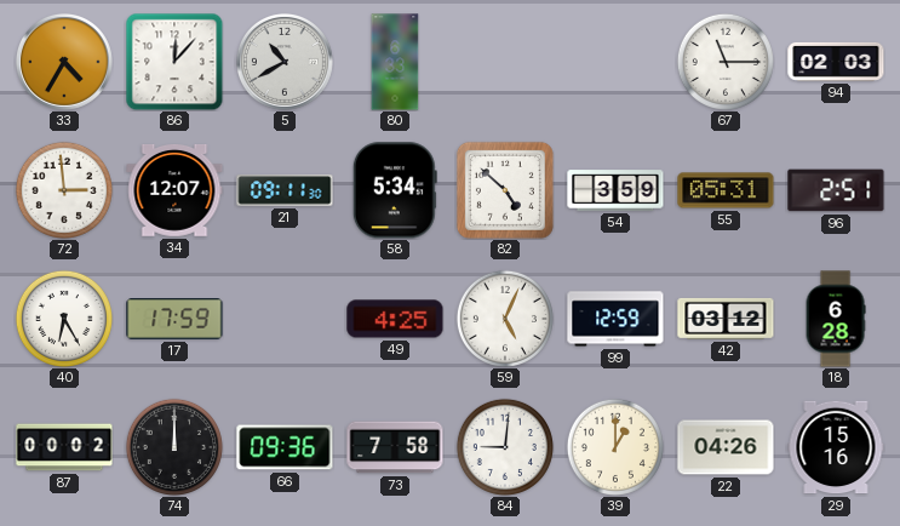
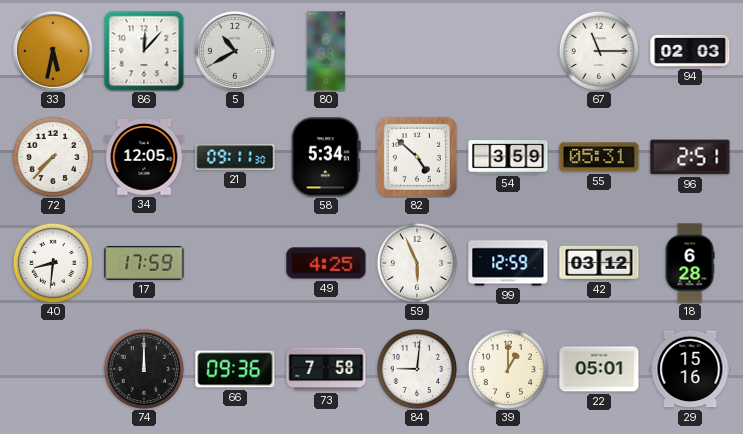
33: 4:35 -> 5:32 (53, 51)
72: 2:59 -> 7:37 (53, 157)
34: 12:07 -> 12:05 (144, 157)
40: 6:25 -> 8:31 (53, 263)
59: 5:04 -> 5:56 (417, 263)
87: 00:02 -> none (64, 447)
22: 04:26 -> 05:01 (599, 369)
